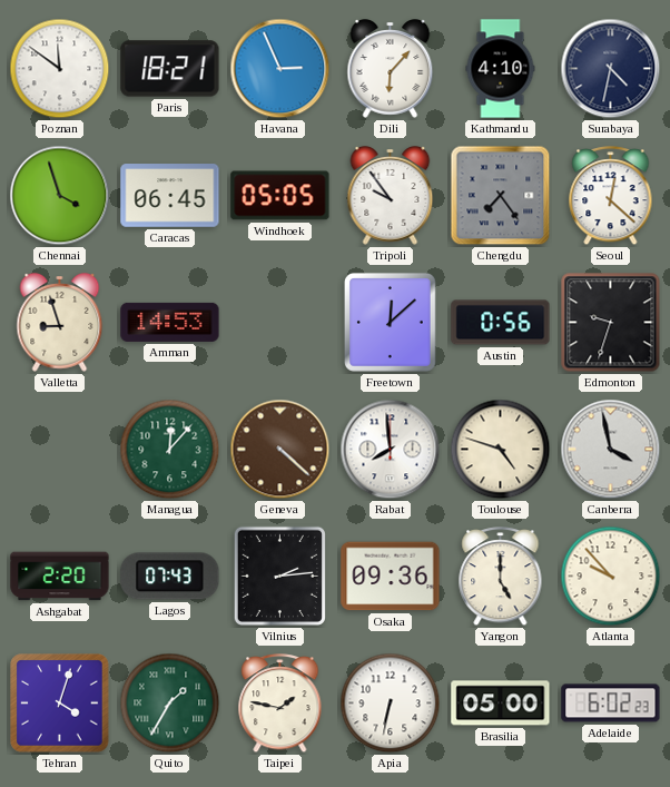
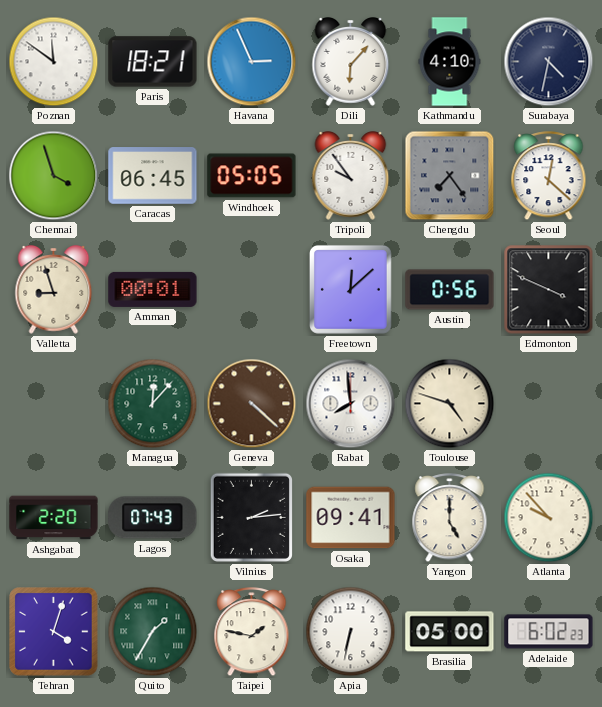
Amman: 14:53 -> 00:01 (153, 289)
Edmonton: 9:33 -> 3:49 (549, 290)
Canberra: 3:58 -> none (611, 450)
Osaka: 09:36 -> 09:41 (351, 518)
